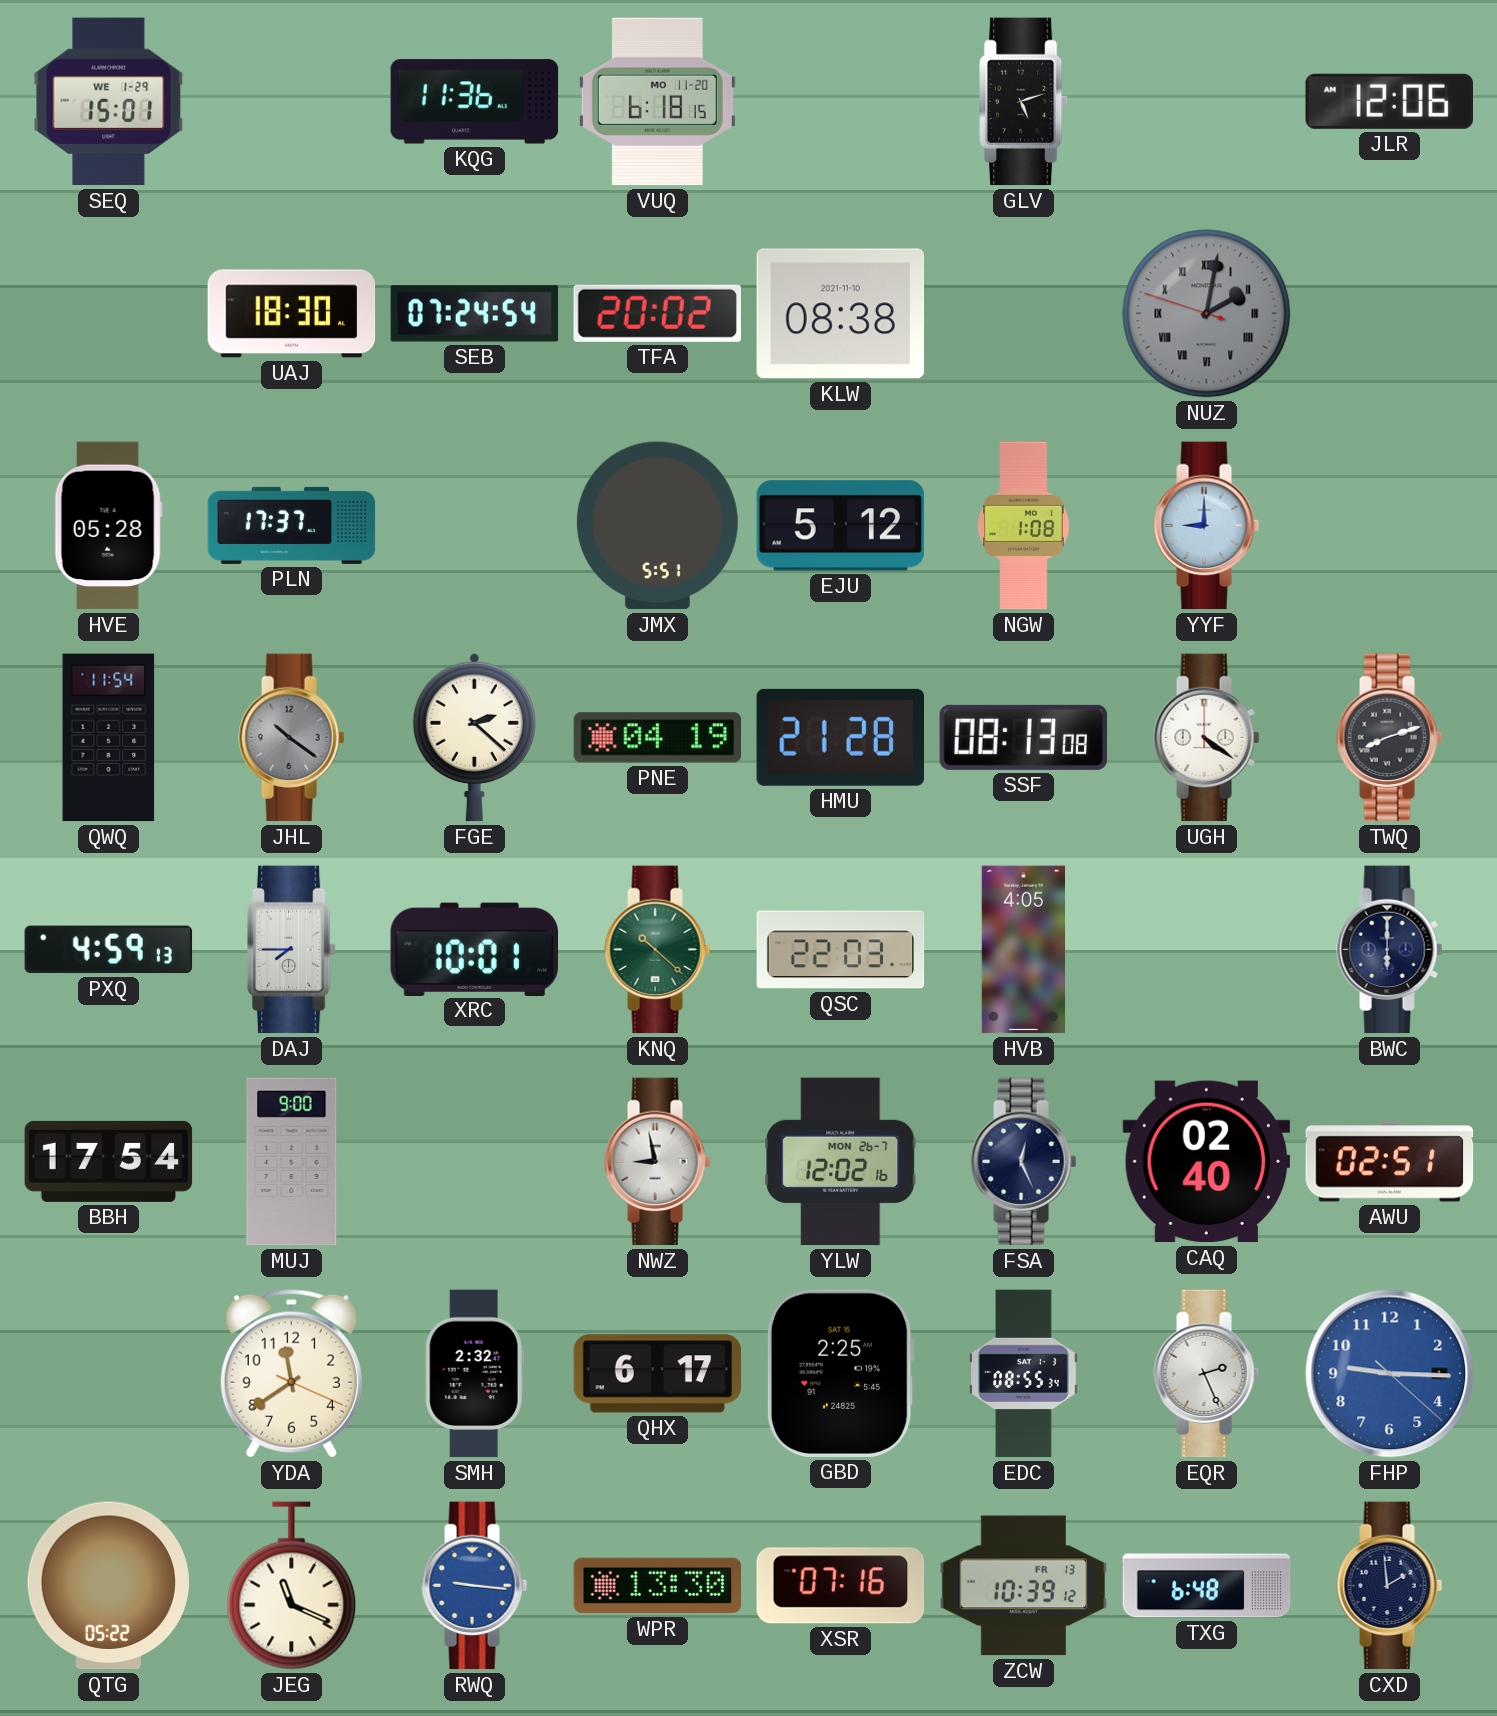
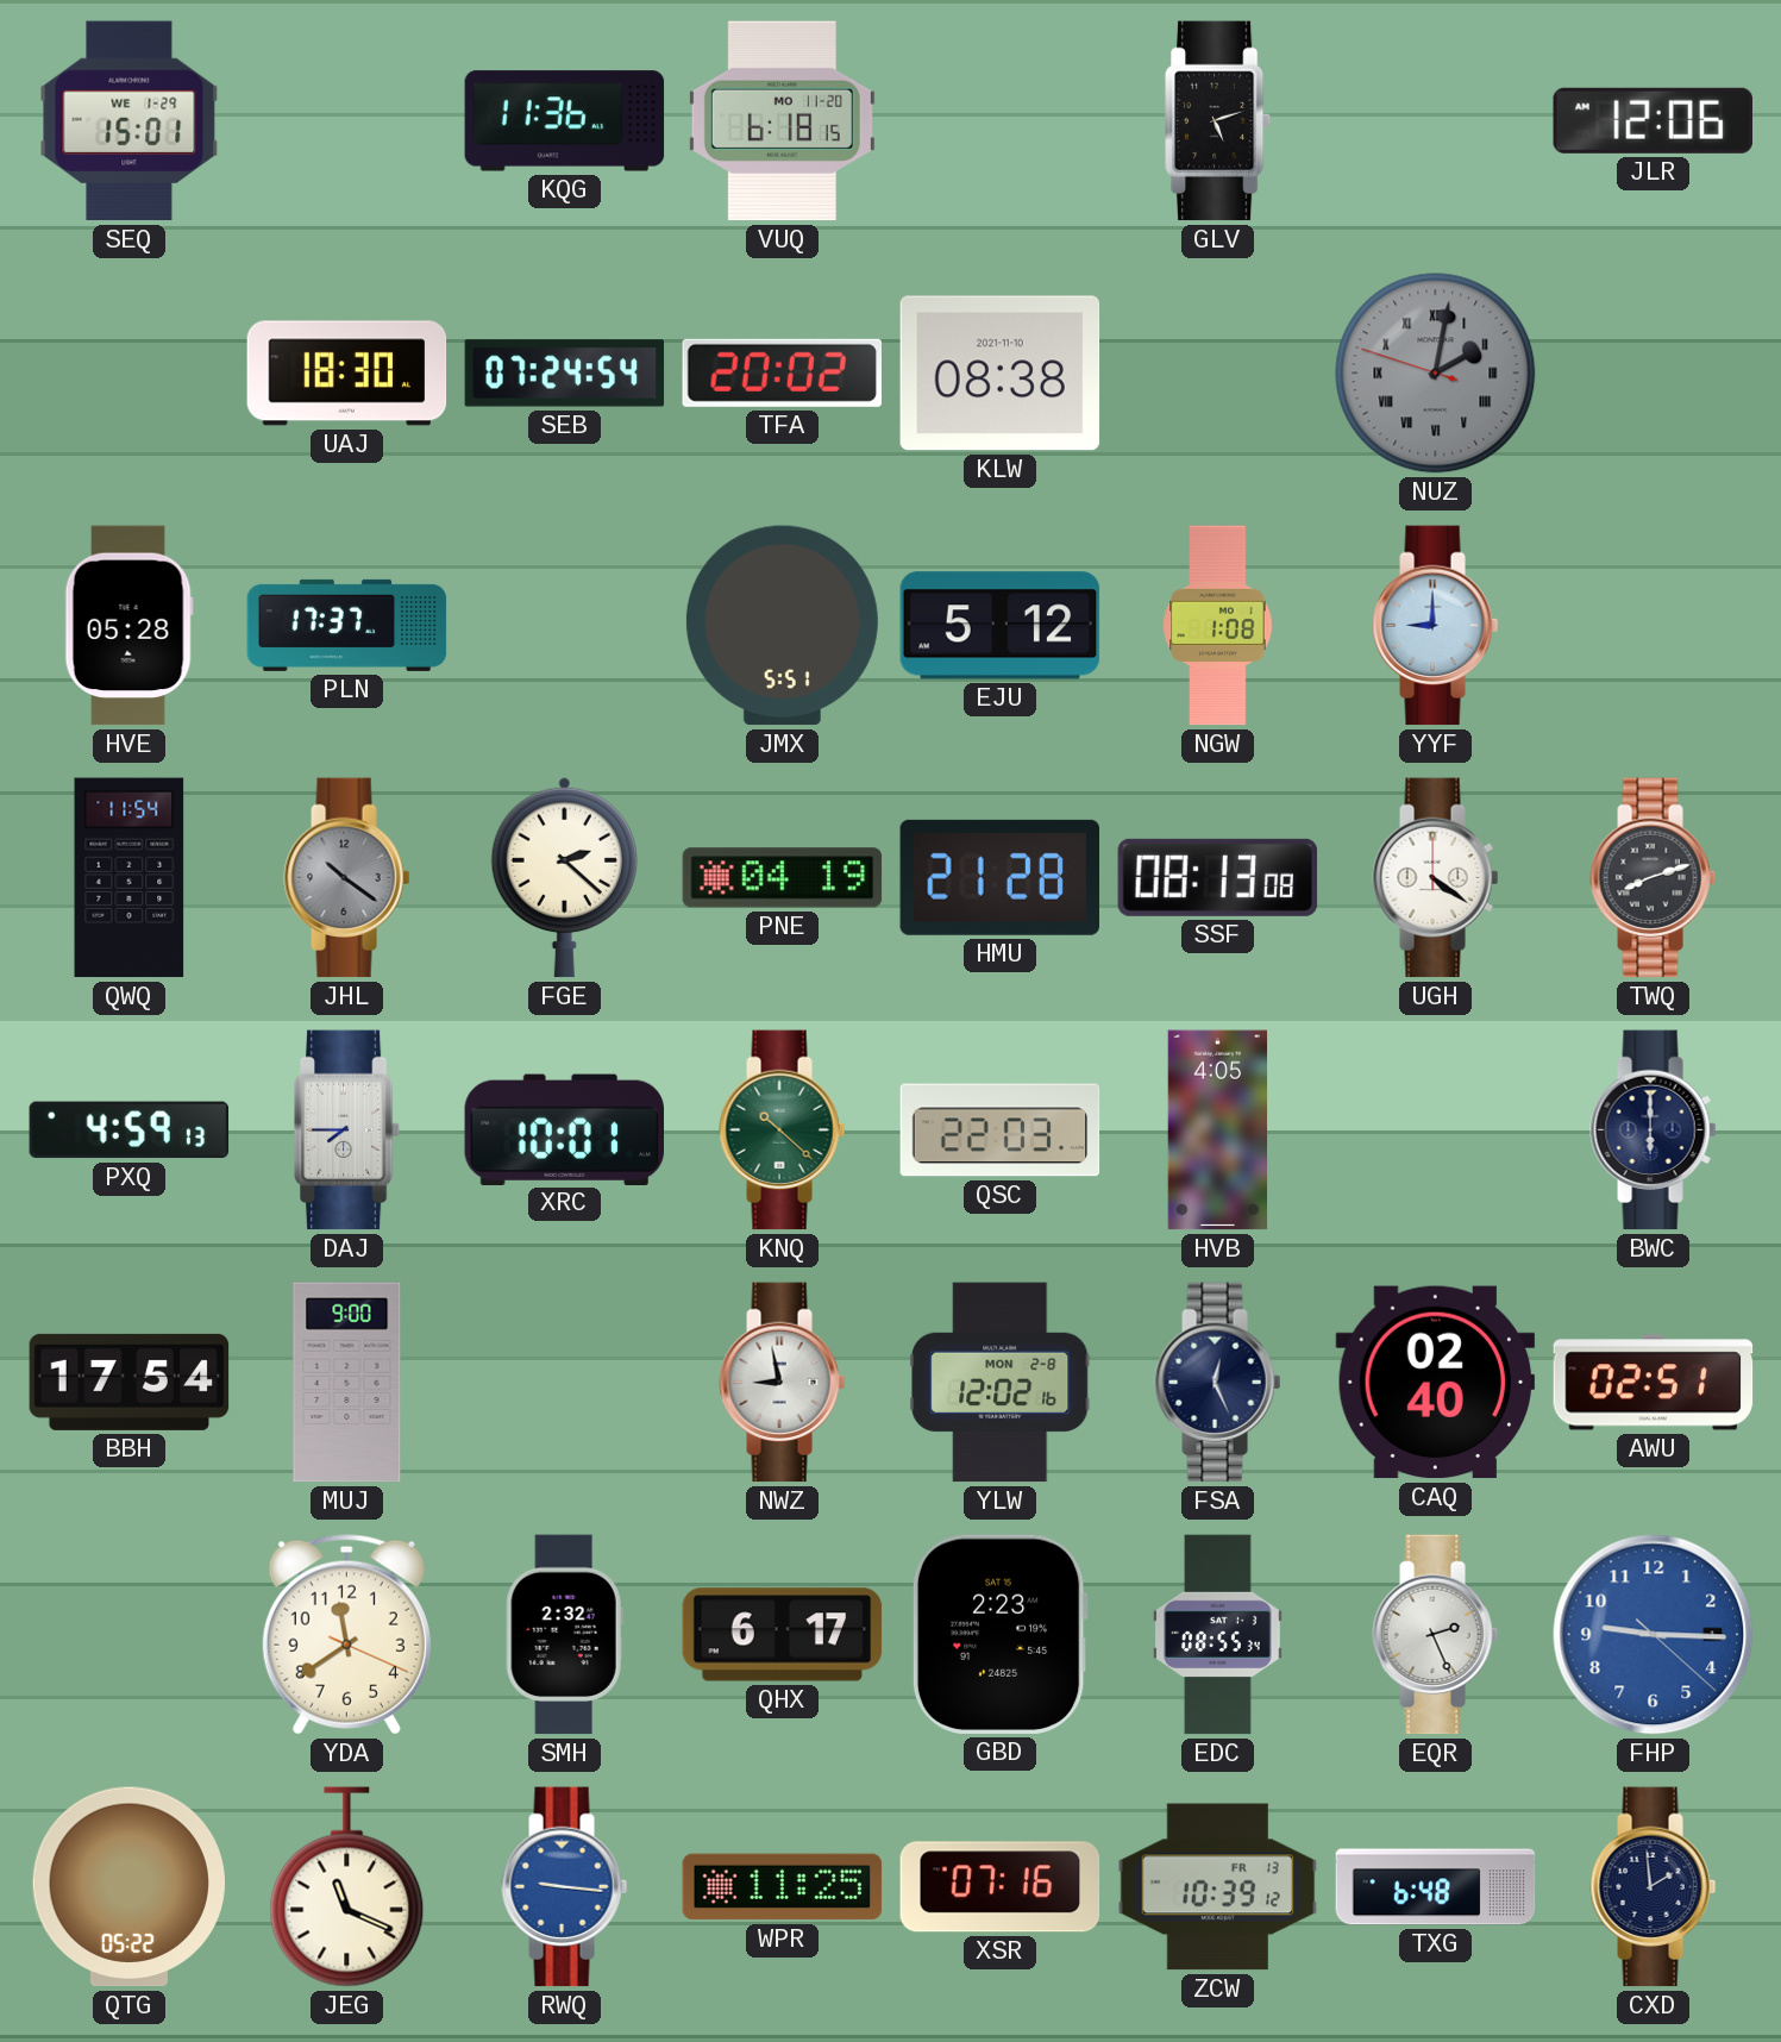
YLW date: MON 26-7 -> MON 2-8 (1001, 1383)
GBD: 2:25 -> 2:23 (999, 1634)
WPR: 13:30 -> 11:25 (783, 1887)
